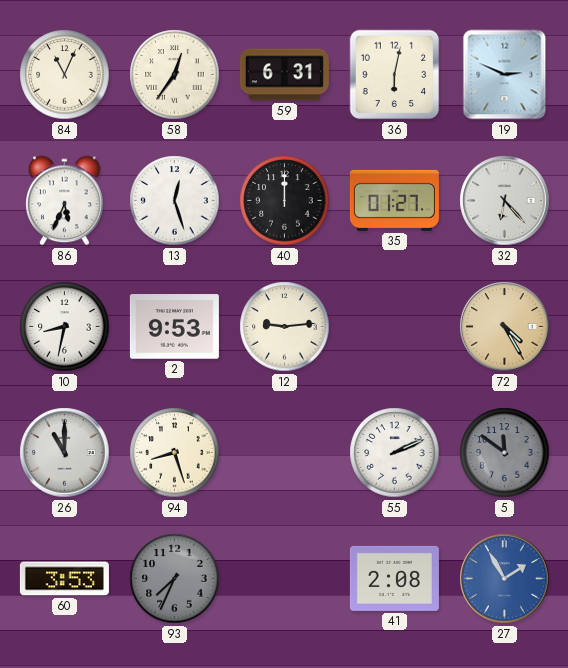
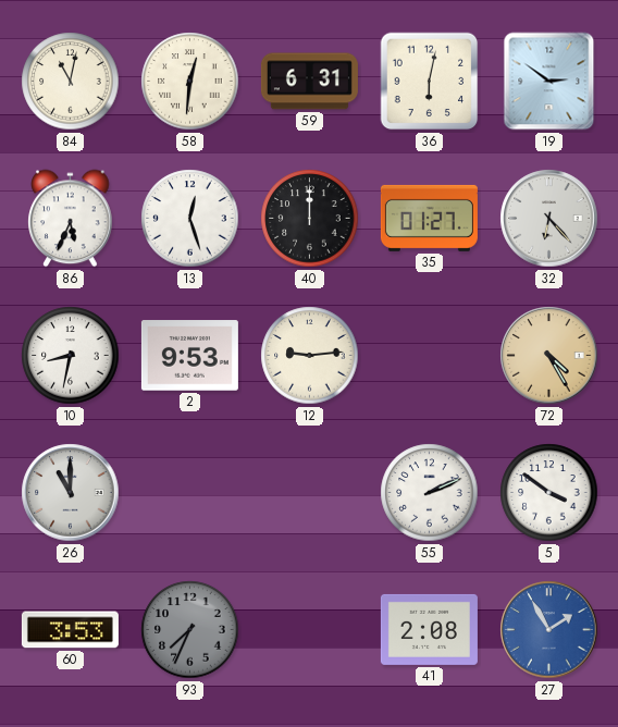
84: 11:04 -> 11:02 (71, 82)
58: 12:36 -> 12:31 (190, 82)
19: 2:49 -> 2:51 (549, 82)
94: 8:27 -> none (175, 453)
5: 11:51 -> 3:51 (549, 493)
5 dial: grey -> white (549, 493)
